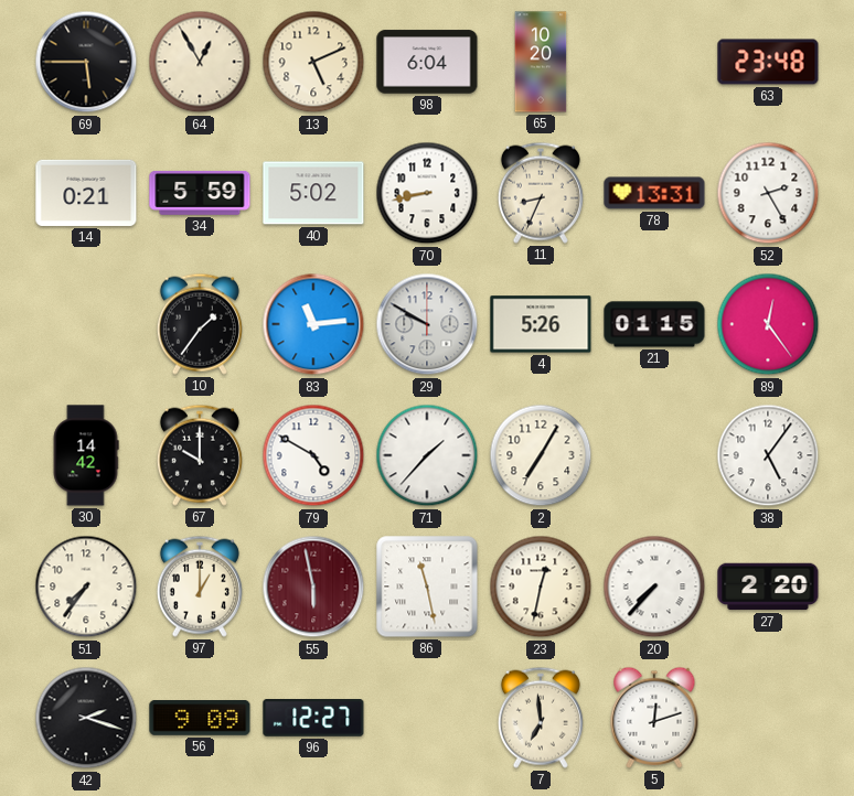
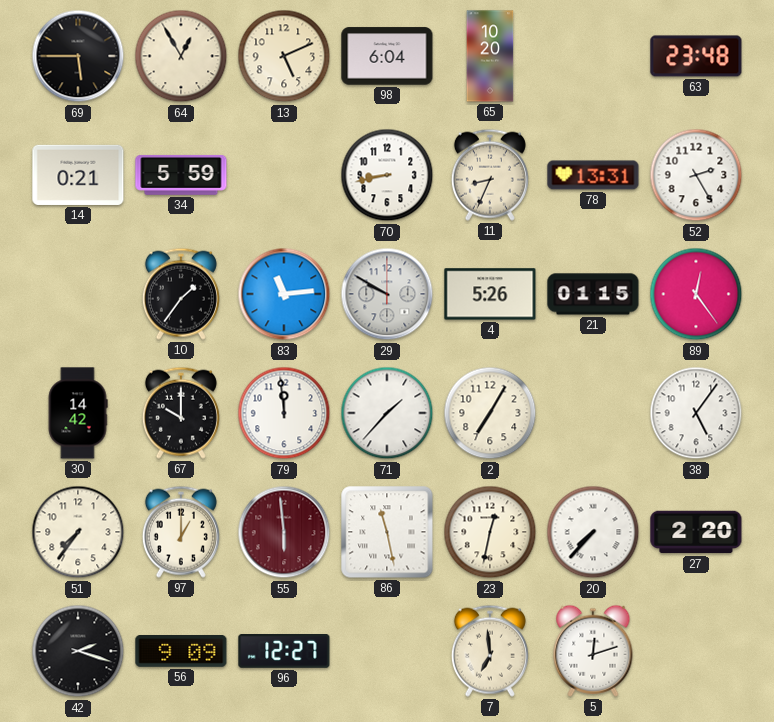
40: 5:02 -> none (313, 193)
79: 4:50 -> 11:59 (284, 413)
55: 5:58 -> 5:59 (284, 532)
